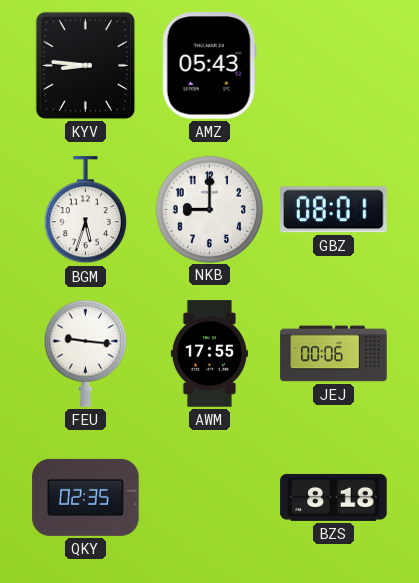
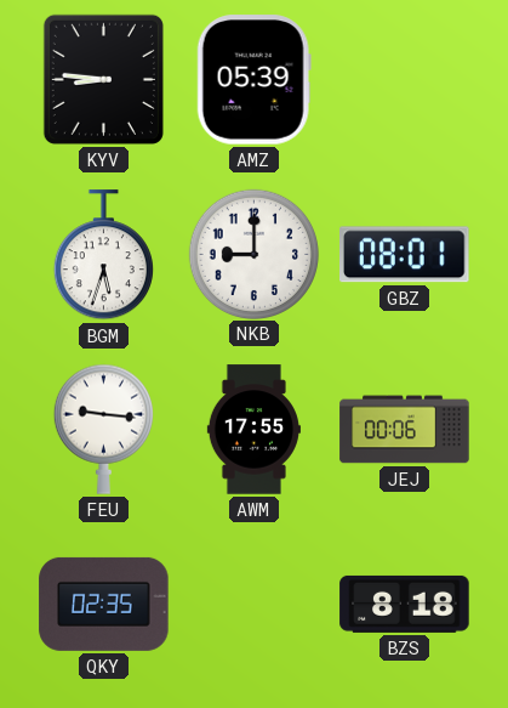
AMZ: 05:43 -> 05:39 (253, 80)
